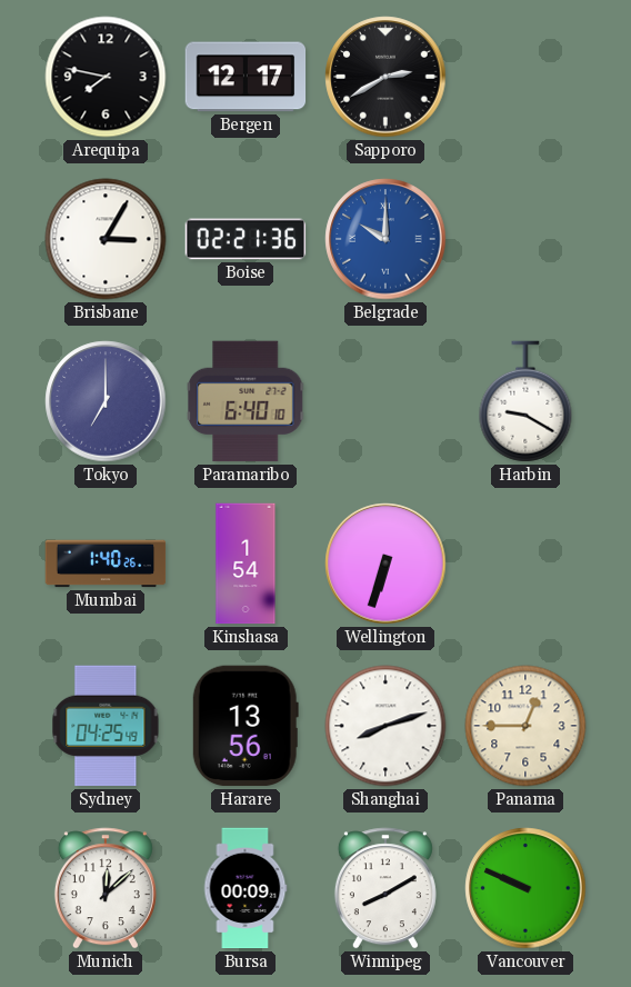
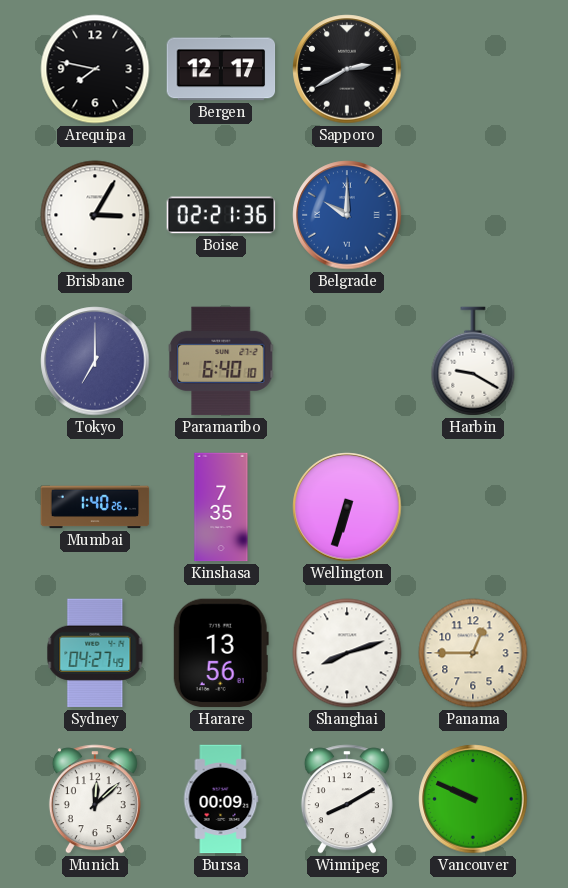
Kinshasa: 1:54 -> 7:35 (221, 507)
Sydney: 04:25 -> 04:27 (95, 653)
